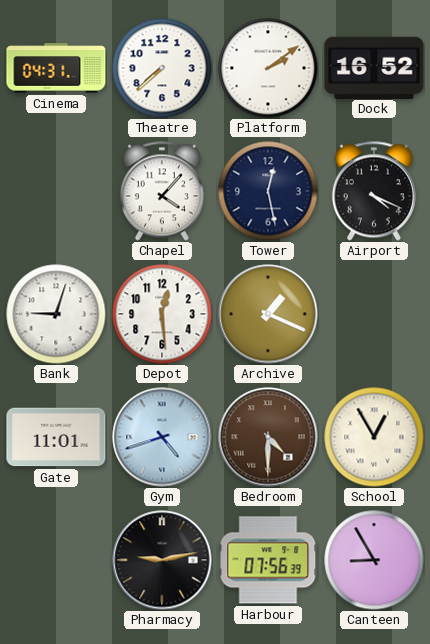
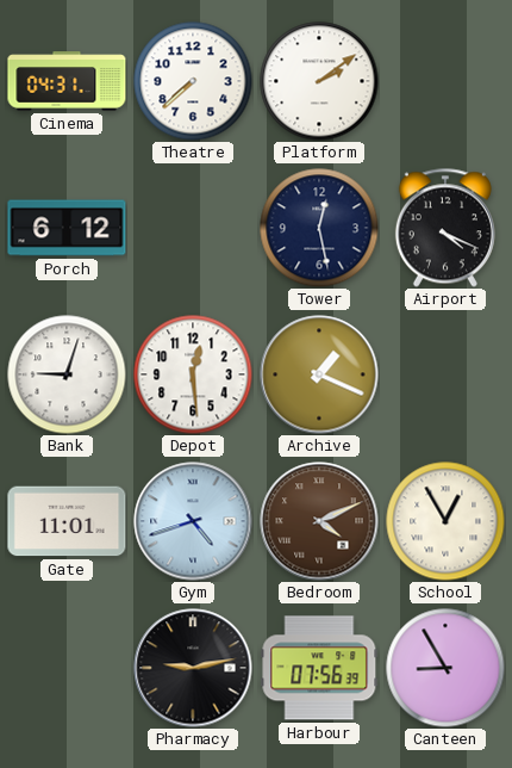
Dock: 16:52 -> none (374, 67)
Porch: none -> 6:12 (67, 228)
Chapel: 4:07 -> none (162, 191)
Bedroom: 4:30 -> 4:11 (319, 521)
